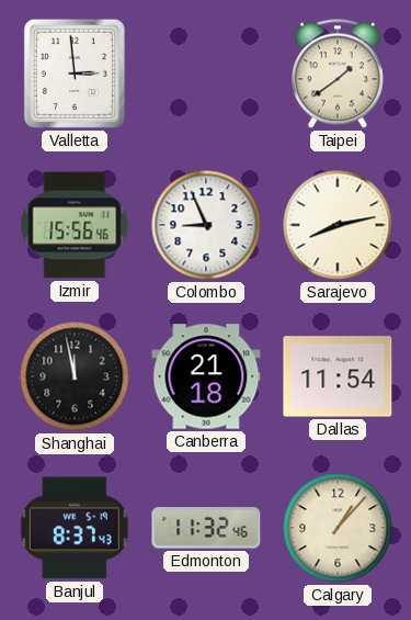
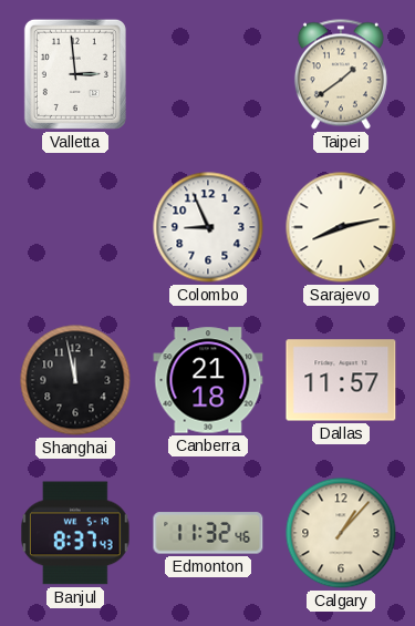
Izmir: 15:56 -> none (75, 225)
Dallas: 11:54 -> 11:57 (341, 380)
